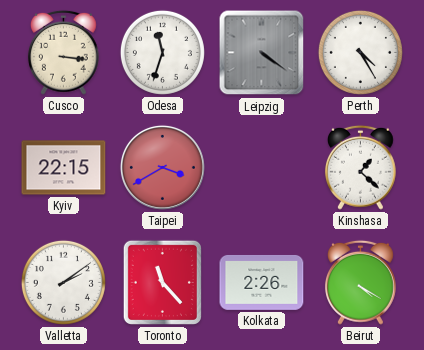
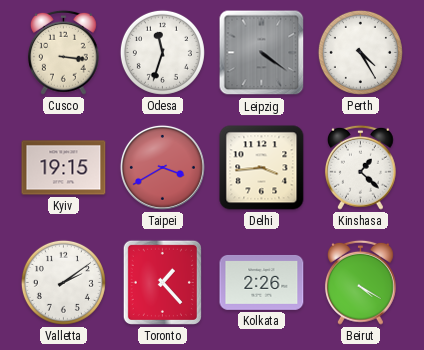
Kyiv: 22:15 -> 19:15 (64, 168)
Delhi: none -> 3:44 (262, 168)
Toronto: 11:23 -> 1:23 (162, 282)
